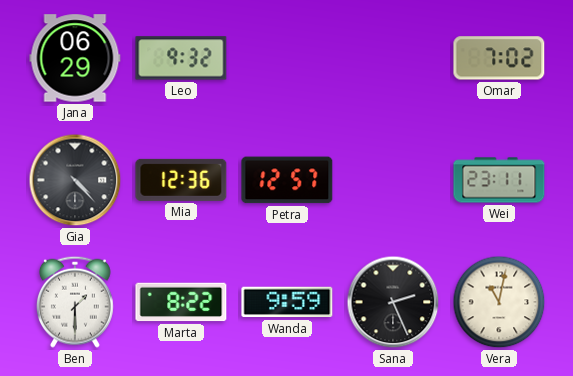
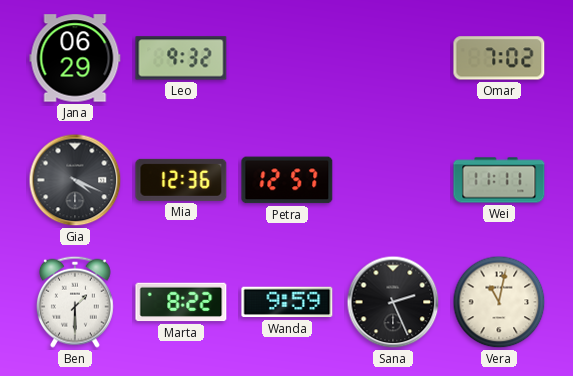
Gia: 4:23 -> 4:19 (75, 180)
Wei: 23:11 -> 11:11 (499, 180)
